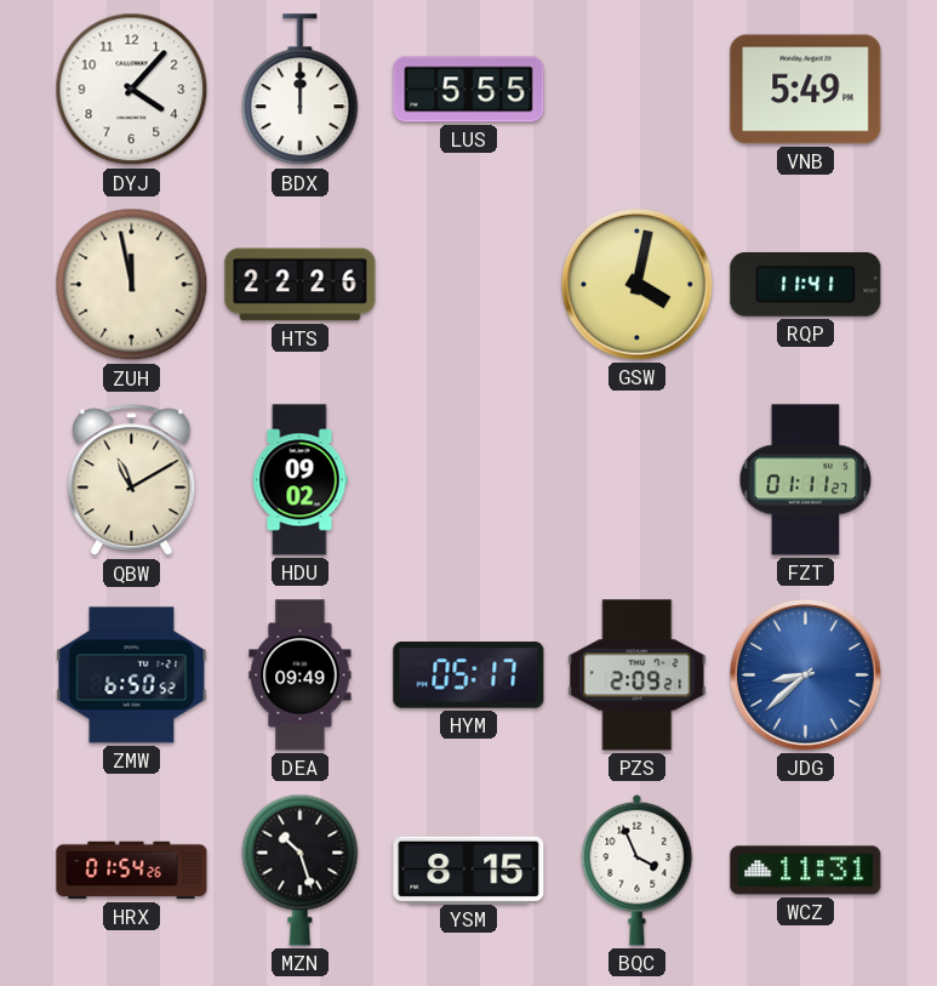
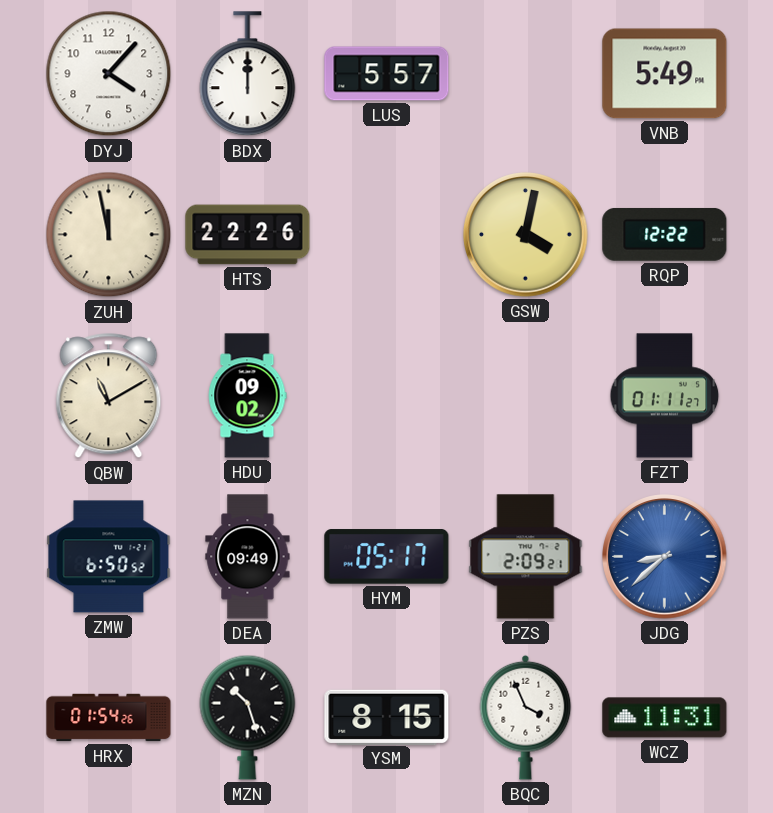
LUS: 5:55 -> 5:57 (387, 74)
RQP: 11:41 -> 12:22 (665, 234)
